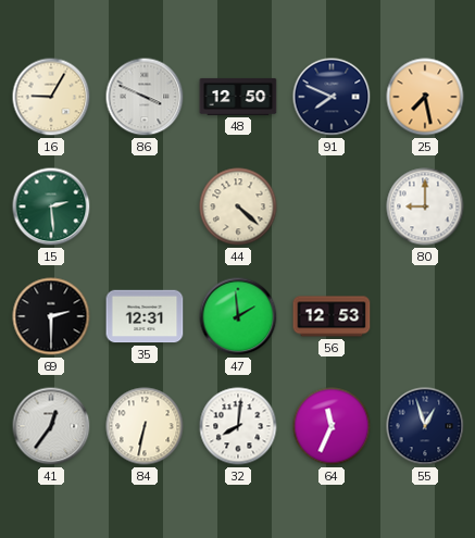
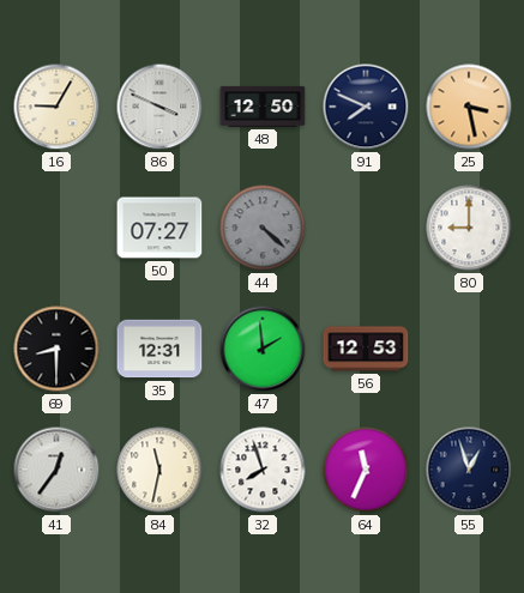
25: 7:28 -> 3:28 (469, 107)
15: 2:29 -> none (51, 207)
50: none -> 07:27 (159, 228)
44 dial: cream -> grey (263, 228)
69: 2:30 -> 8:30 (56, 349)
84: 6:32 -> 11:32 (159, 470)
32: 8:01 -> 7:57 (263, 470)
